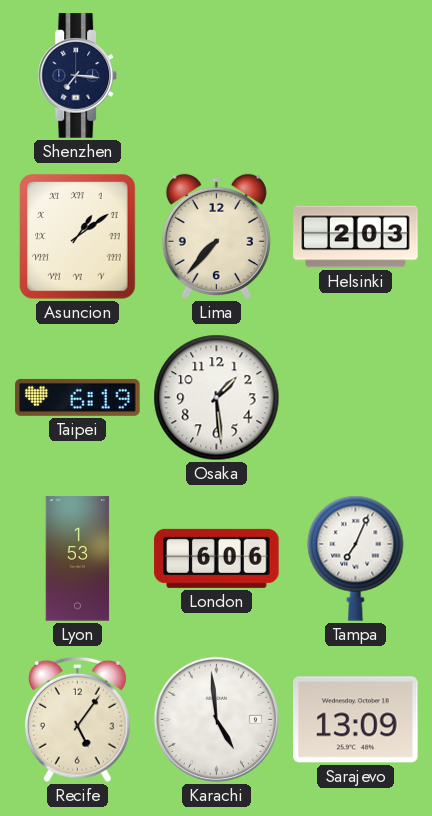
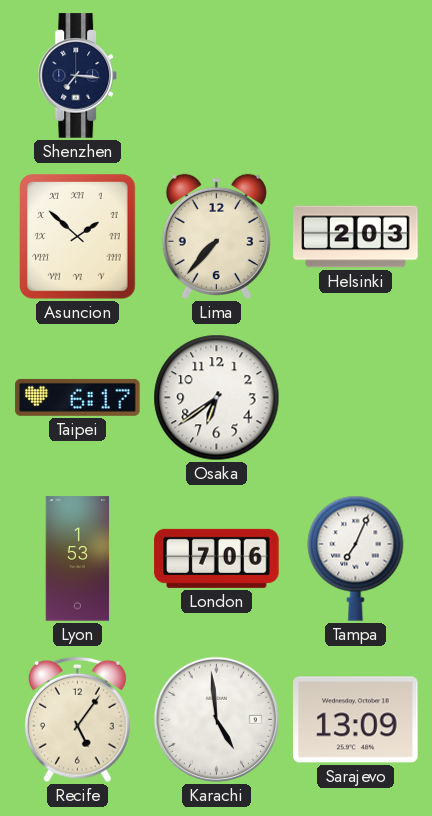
Asuncion: 1:09 -> 1:52 (78, 237)
Taipei: 6:19 -> 6:17 (78, 397)
Osaka: 1:29 -> 6:39 (217, 398)
London: 6:06 -> 7:06 (217, 558)
